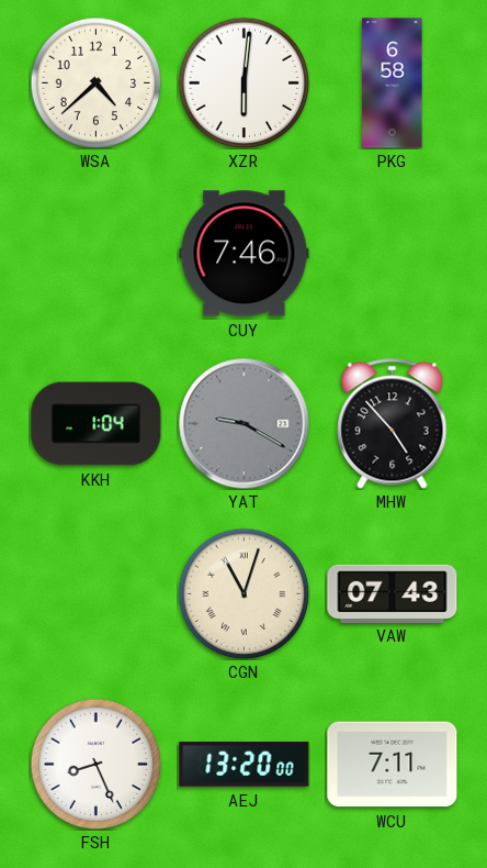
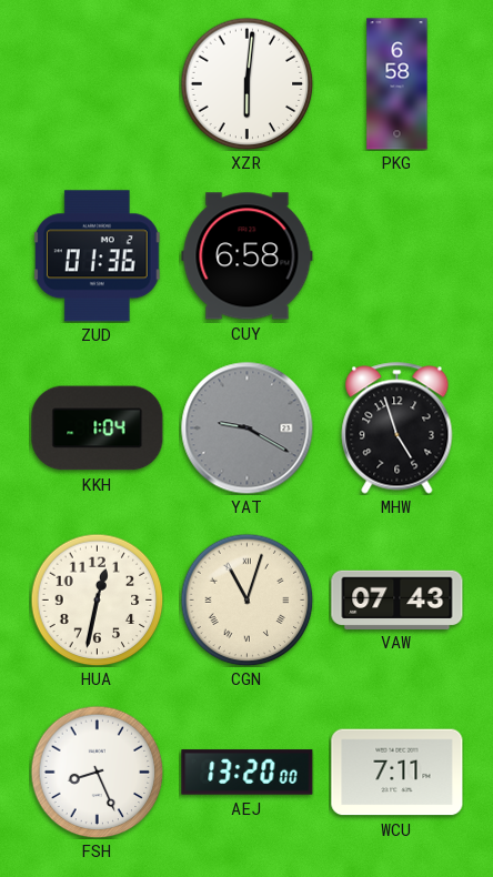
WSA: 4:38 -> none (95, 82)
ZUD: none -> 01:36 (97, 256)
CUY: 7:46 -> 6:58 (248, 256)
MHW: 4:53 -> 4:57 (398, 429)
HUA: none -> 12:32 (97, 599)
